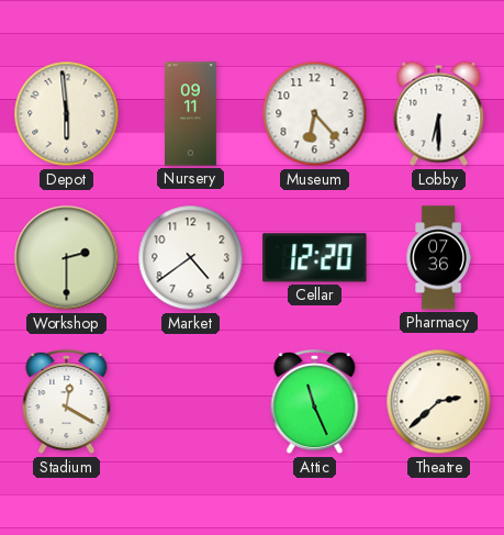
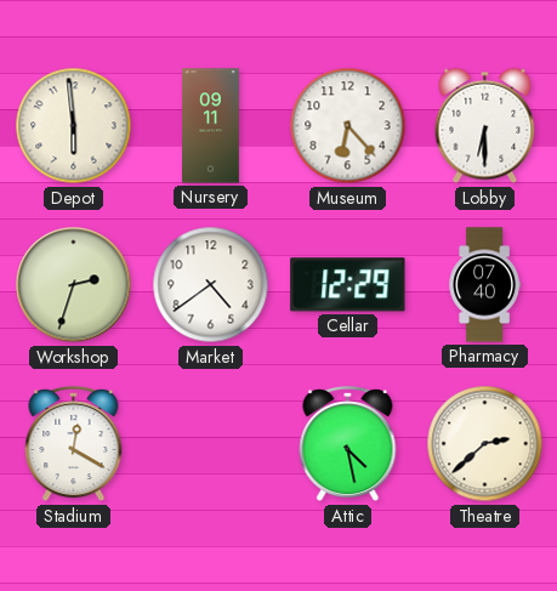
Workshop: 2:30 -> 2:33 (74, 285)
Cellar: 12:20 -> 12:29 (348, 285)
Pharmacy: 07:36 -> 07:40 (484, 285)
Attic: 11:26 -> 4:28 (348, 444)
